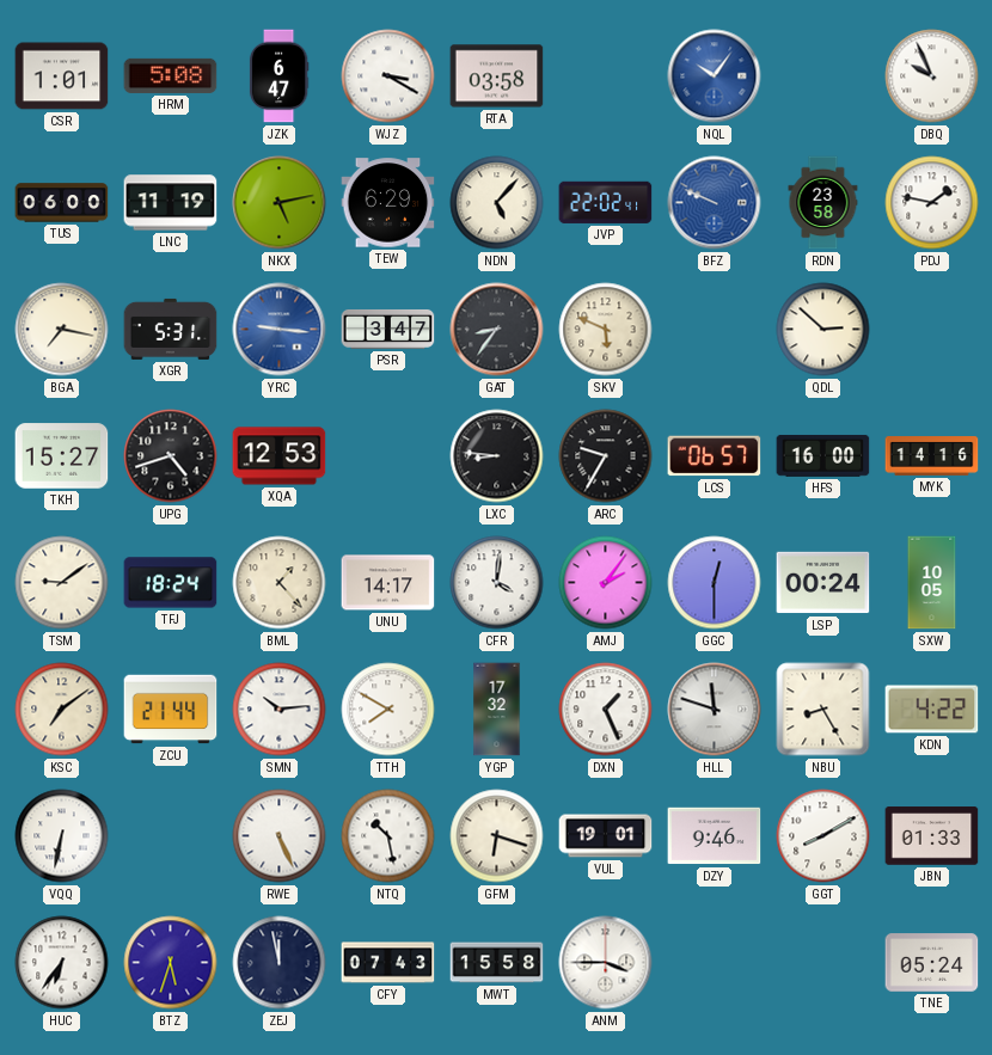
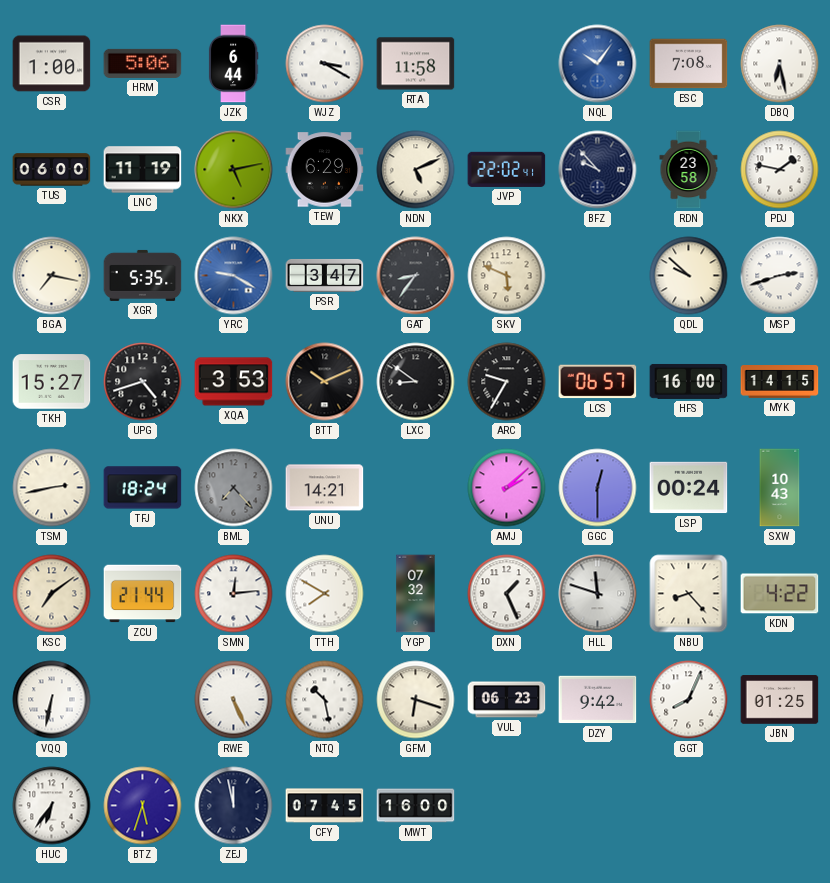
CSR: 1:01 -> 1:00 (52, 64)
HRM: 5:08 -> 5:06 (143, 63)
JZK: 6:47 -> 6:44 (233, 64)
RTA: 03:58 -> 11:58 (416, 64)
ESC: none -> 7:08 (689, 64)
DBQ: 9:56 -> 6:28 (780, 64)
NDN: 5:07 -> 5:11 (416, 170)
BFZ: 9:49 -> 9:53 (598, 170)
BFZ dial: blue -> navy (598, 170)
XGR: 5:31 -> 5:35 (143, 275)
YRC: 9:16 -> 9:20 (234, 276)
QDL: 2:52 -> 9:52 (689, 276)
MSP: none -> 2:42 (780, 276)
XQA: 12:53 -> 3:53 (234, 382)
BTT: none -> 10:11 (325, 382)
LXC: 8:46 -> 8:51 (416, 382)
MYK: 14:16 -> 14:15 (780, 382)
TSM: 9:09 -> 2:43 (52, 488)
BML: 1:23 -> 7:23 (234, 488)
BML dial: cream -> grey (234, 488)
UNU: 14:17 -> 14:21 (325, 488)
CFR: 4:01 -> none (497, 583)
AMJ: 2:06 -> 2:08 (507, 488)
SXW: 10:05 -> 10:43 (780, 488)
SMN: 10:14 -> 12:14 (234, 594)
YGP: 17:32 -> 07:32 (416, 594)
NBU: 8:25 -> 8:23 (689, 594)
VUL: 19:01 -> 06:23 (507, 700)
DZY: 9:46 -> 9:42 (598, 700)
GGT: 8:10 -> 8:04 (689, 700)
JBN: 01:33 -> 01:25 (780, 700)
CFY: 07:43 -> 07:45 (325, 806)
MWT: 15:58 -> 16:00 (416, 806)
ANM: 3:45 -> none (606, 963)
TNE: 05:24 -> none (932, 963)
